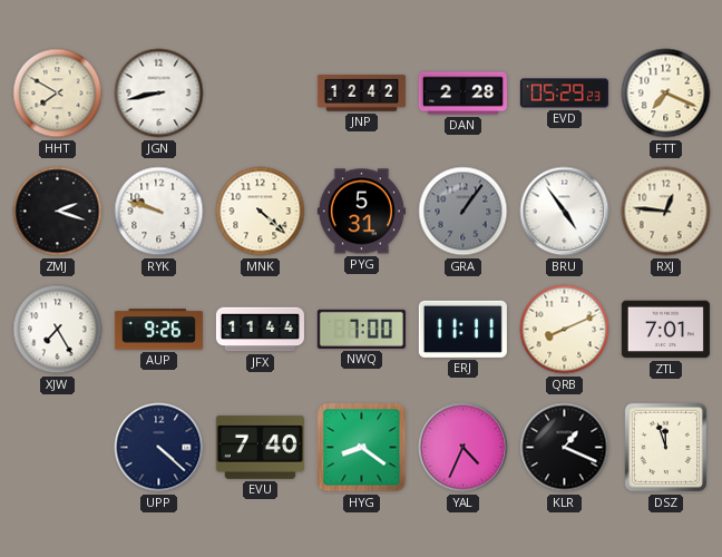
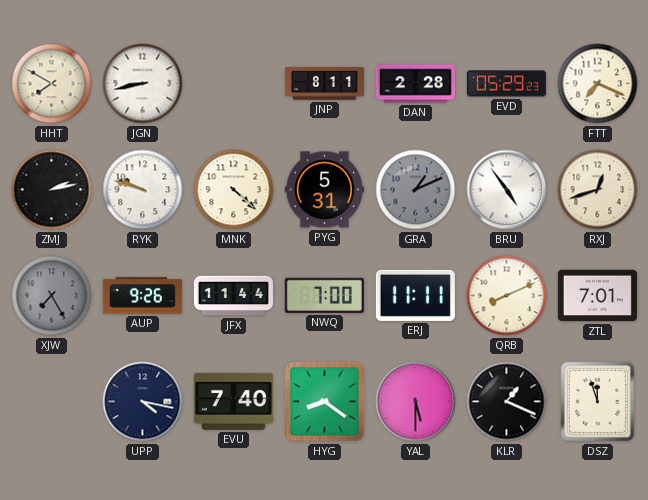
JNP: 12:42 -> 8:11 (324, 84)
ZMJ: 2:18 -> 2:13 (52, 190)
GRA: 1:06 -> 1:11 (416, 190)
RXJ: 12:46 -> 12:42 (598, 190)
XJW dial: white -> grey (52, 296)
UPP: 4:22 -> 4:17 (143, 402)
YAL: 4:34 -> 5:30 (416, 402)
